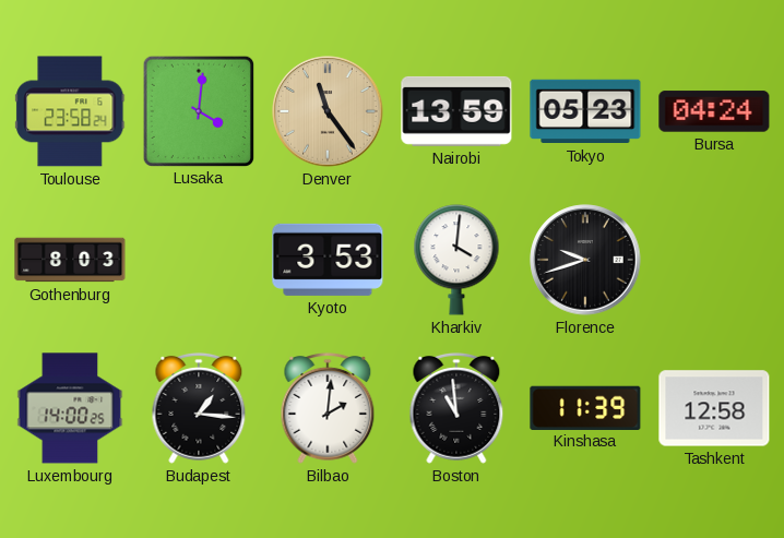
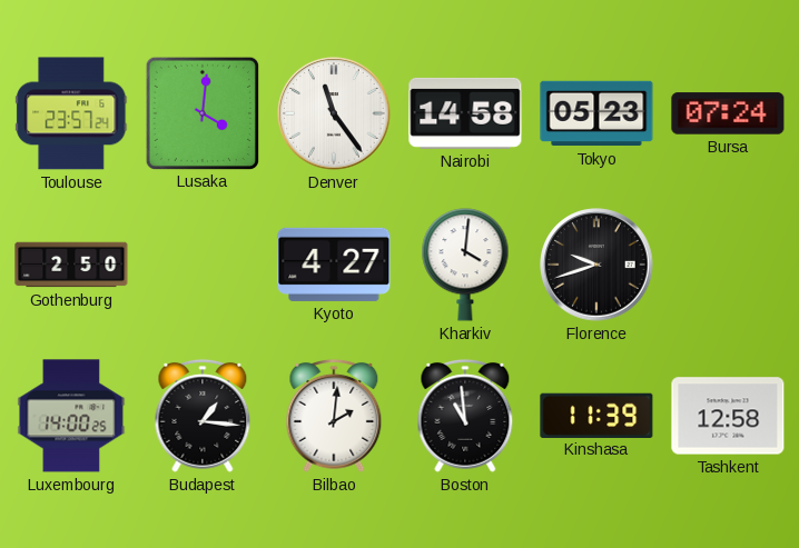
Toulouse: 23:58 -> 23:57 (71, 113)
Denver dial: champagne -> white (334, 113)
Nairobi: 13:59 -> 14:58 (465, 113)
Bursa: 04:24 -> 07:24 (728, 113)
Gothenburg: 8:03 -> 2:50 (71, 265)
Kyoto: 3:53 -> 4:27 (334, 265)
